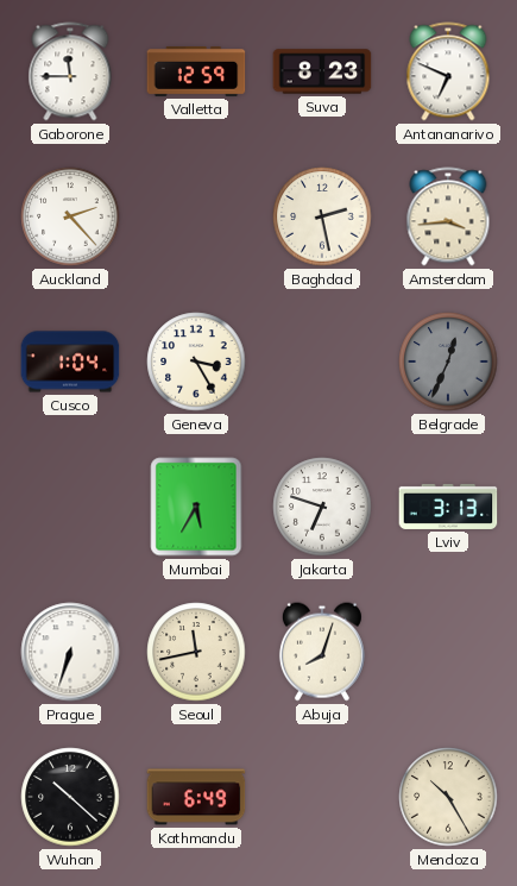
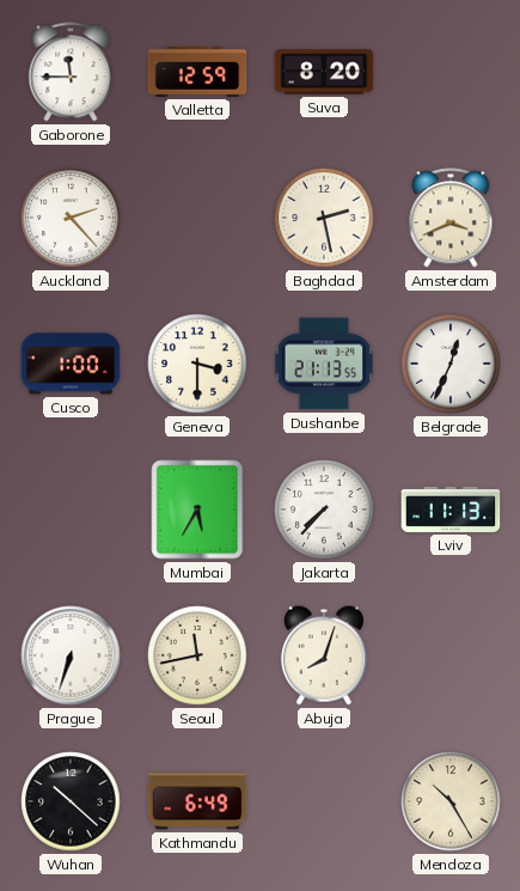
Suva: 8:23 -> 8:20 (324, 72)
Antananarivo: 6:49 -> none (448, 71)
Amsterdam: 3:44 -> 3:41 (451, 218)
Cusco: 1:04 -> 1:00 (71, 364)
Geneva: 3:25 -> 3:30 (197, 364)
Dushanbe: none -> 21:13 (324, 364)
Belgrade dial: grey -> white (451, 364)
Jakarta: 6:48 -> 7:37 (324, 509)
Lviv: 3:13 -> 11:13 (451, 509)
